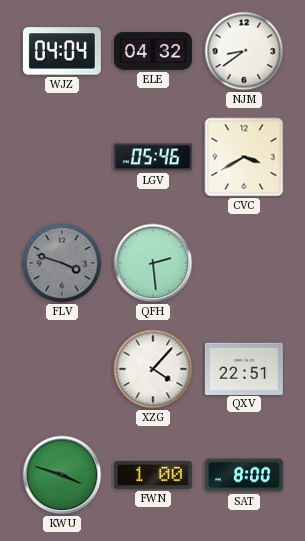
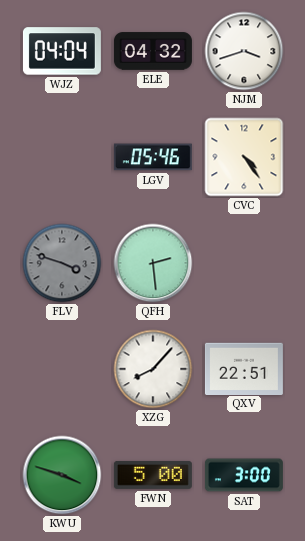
NJM: 8:39 -> 3:42 (244, 51)
CVC: 3:40 -> 4:24 (244, 157)
XZG: 4:07 -> 8:07 (153, 369)
FWN: 1:00 -> 5:00 (153, 475)
SAT: 8:00 -> 3:00 (244, 475)
